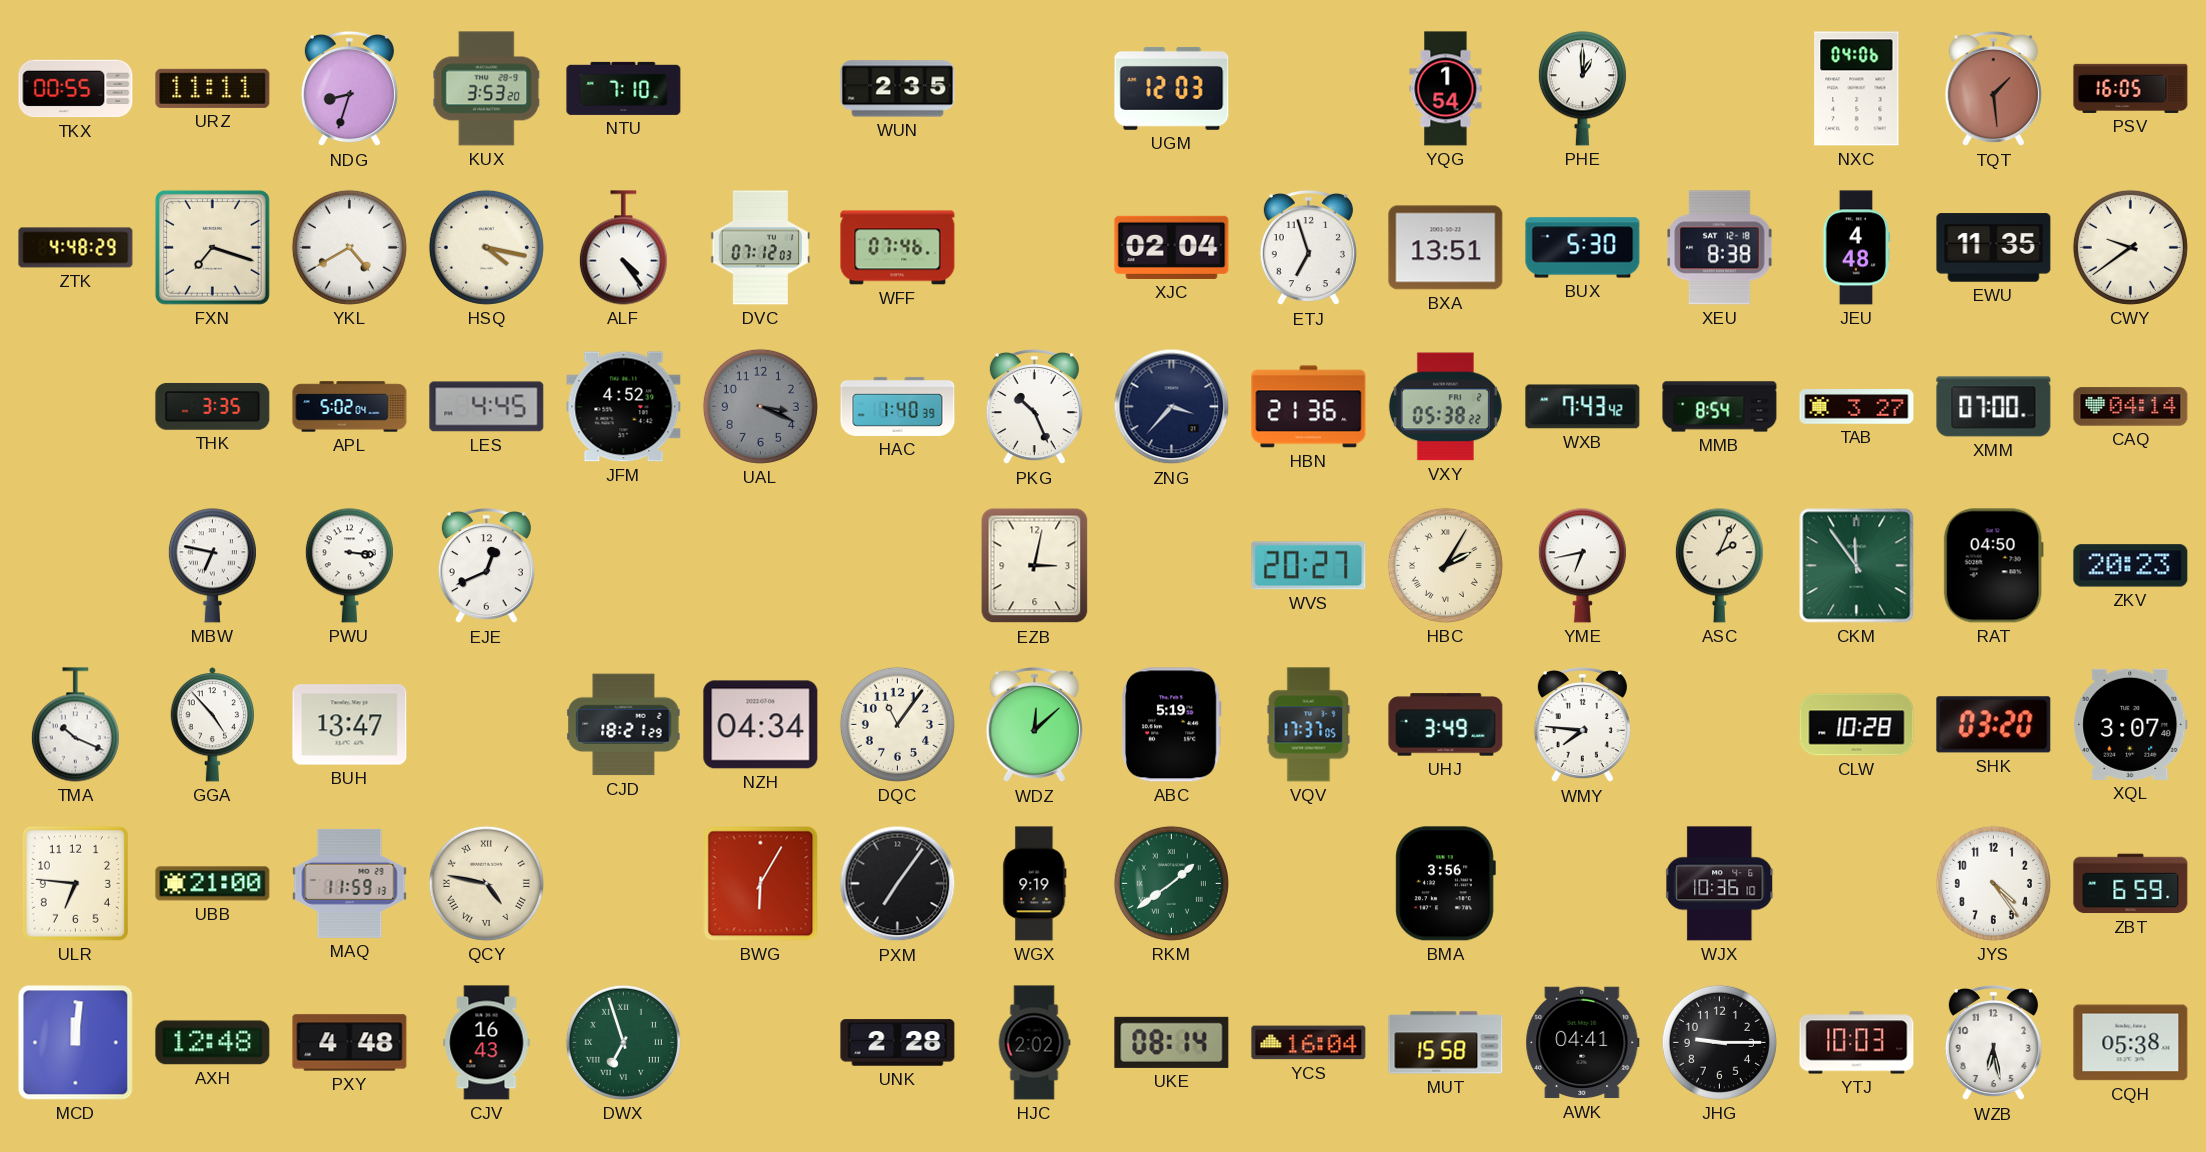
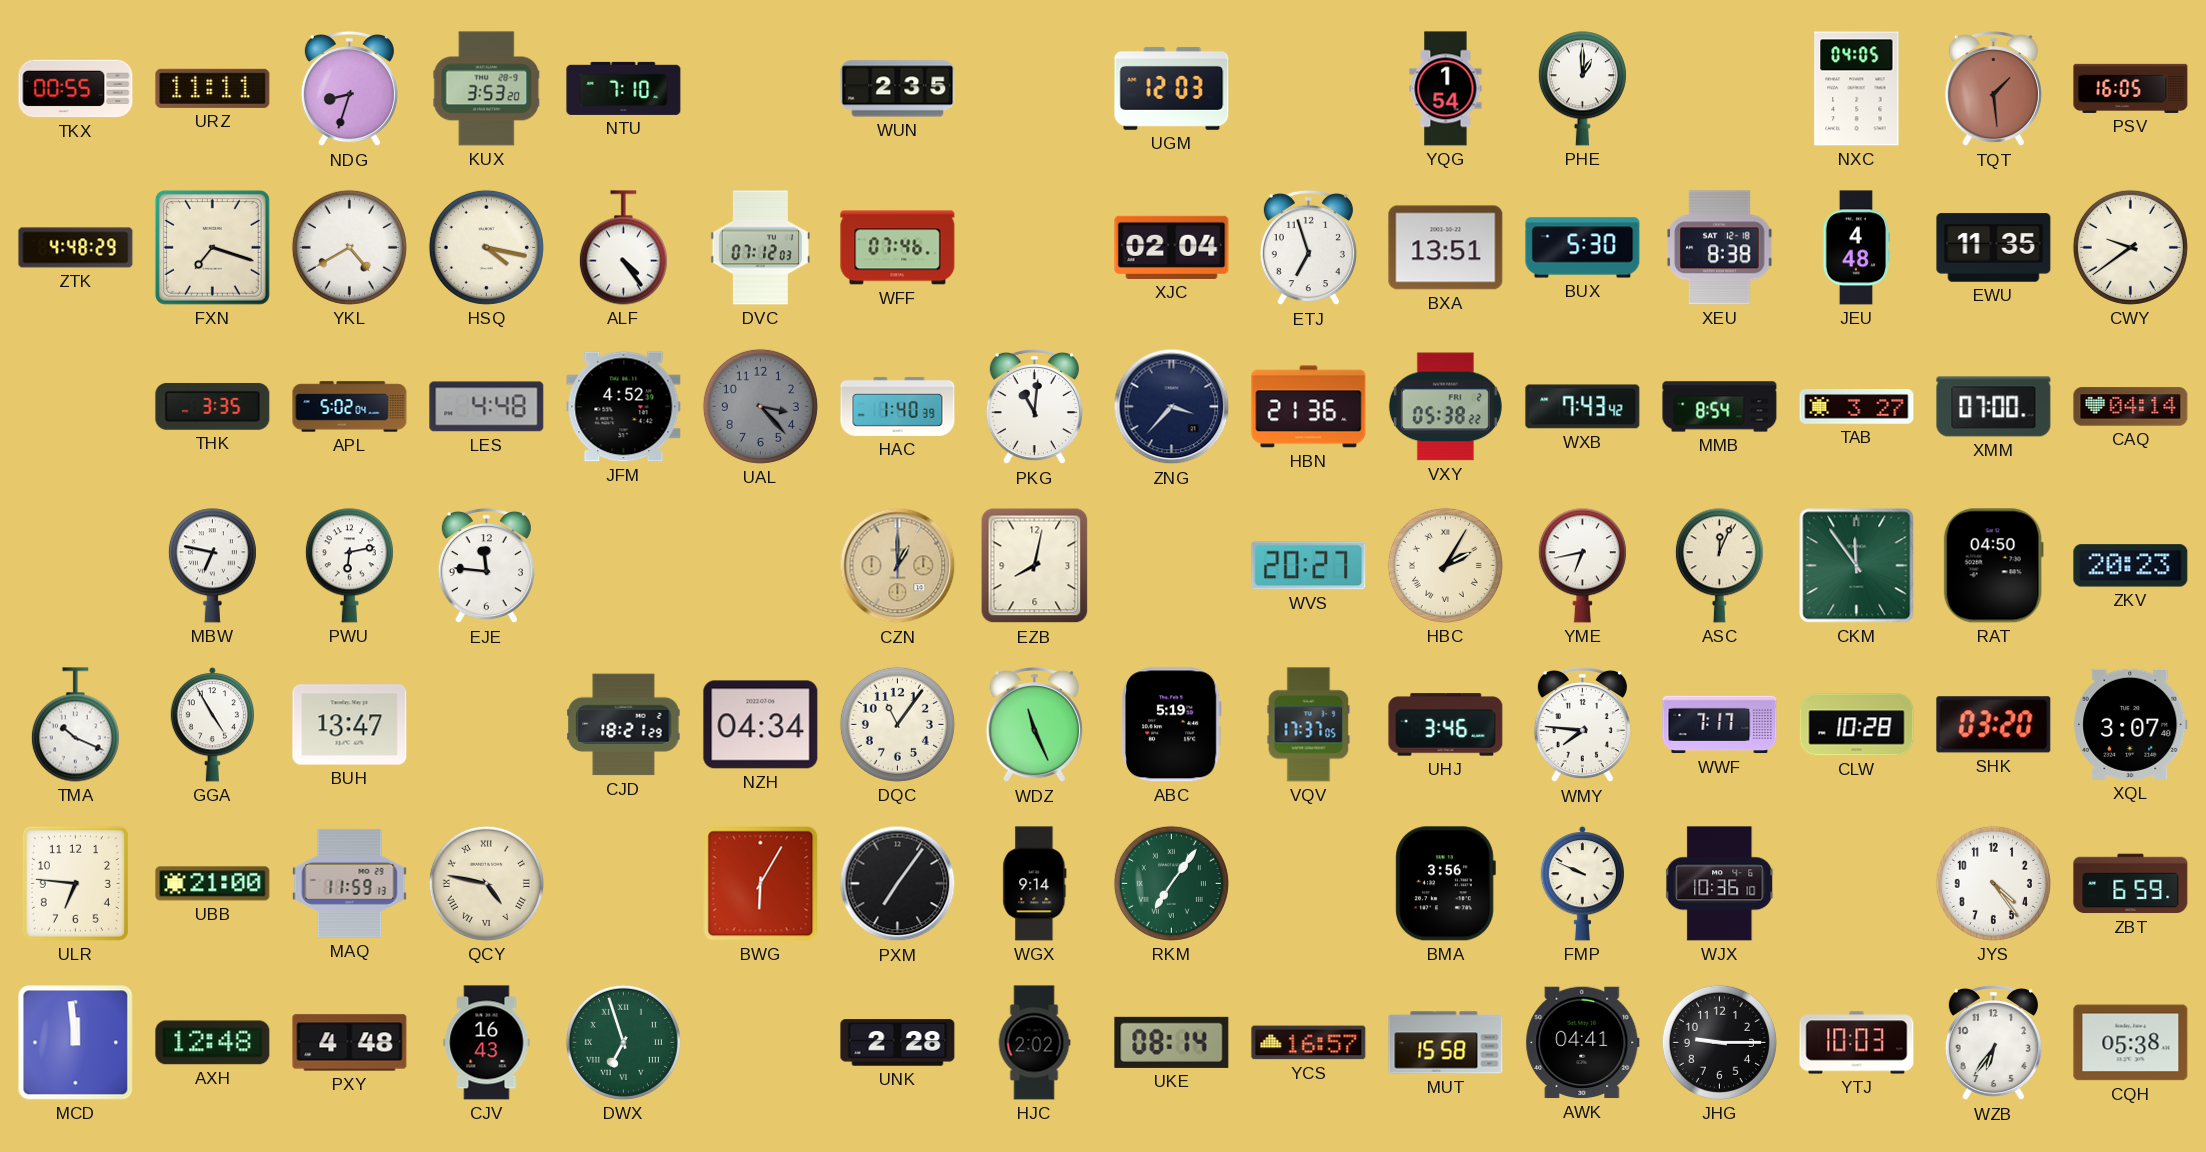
NXC: 04:06 -> 04:05 (1857, 89)
LES: 4:45 -> 4:48 (487, 407)
UAL: 3:19 -> 3:23 (760, 406)
PKG: 10:26 -> 11:01 (1034, 407)
PWU: 3:16 -> 6:13 (349, 566)
EJE: 12:41 -> 11:46 (486, 566)
CZN: none -> 1:00 (898, 566)
EZB: 3:02 -> 8:02 (1035, 566)
ASC: 2:04 -> 12:04 (1719, 566)
GGA: 4:53 -> 4:55 (212, 725)
WDZ: 12:08 -> 11:26 (1034, 725)
UHJ: 3:49 -> 3:46 (1446, 725)
WWF: none -> 7:17 (1720, 725)
WGX: 9:19 -> 9:14 (1035, 884)
RKM: 1:39 -> 7:06 (1171, 883)
FMP: none -> 9:49 (1582, 884)
MCD: 12:01 -> 11:59 (76, 1043)
YCS: 16:04 -> 16:57 (1309, 1043)
WZB: 6:28 -> 6:36 (1993, 1043)
